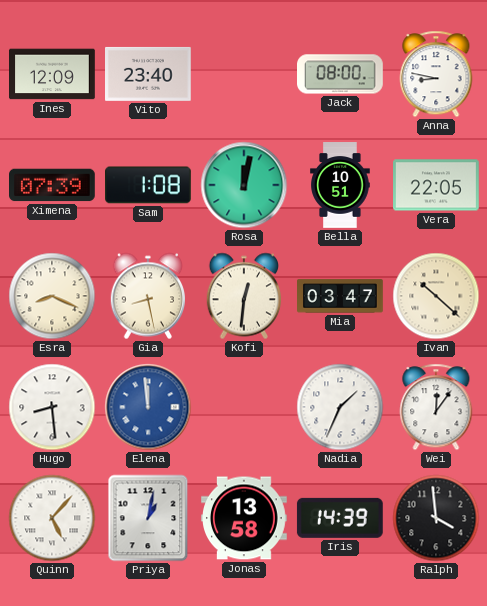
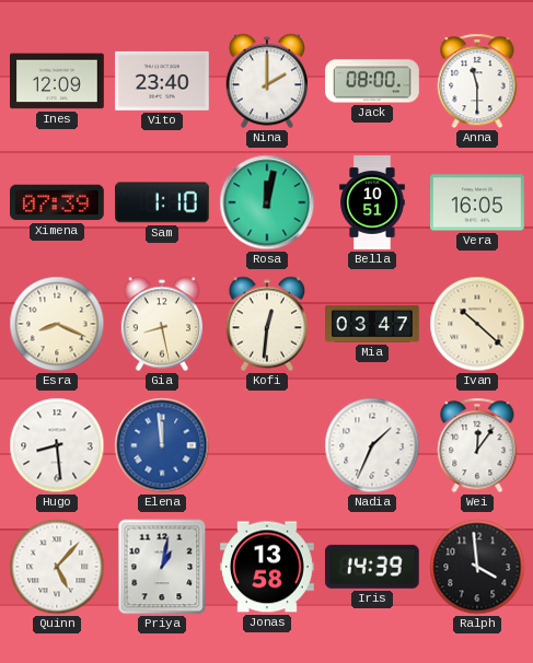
Nina: none -> 2:00 (266, 81)
Anna: 8:47 -> 11:30 (477, 81)
Sam: 1:08 -> 1:10 (163, 202)
Vera: 22:05 -> 16:05 (478, 202)
